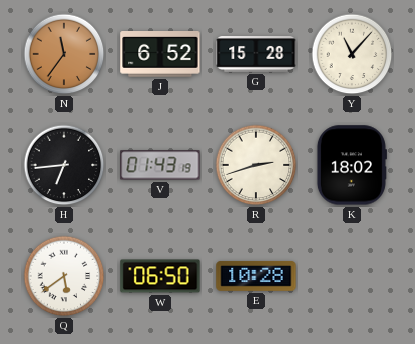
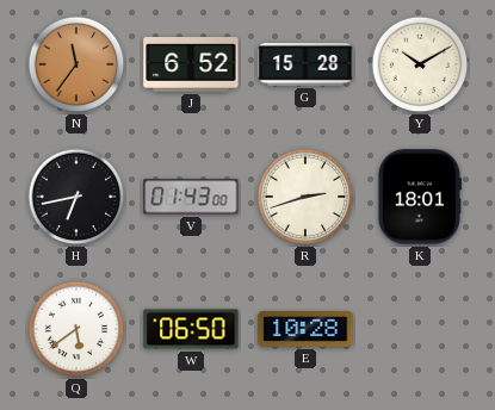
Y: 11:07 -> 10:10 (420, 64)
H: 6:44 -> 6:43 (76, 197)
V: 01:43:19 -> 01:43:00 (191, 197)
K: 18:02 -> 18:01 (419, 197)
